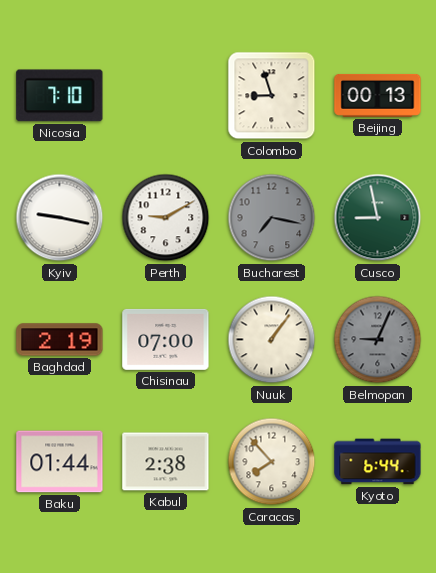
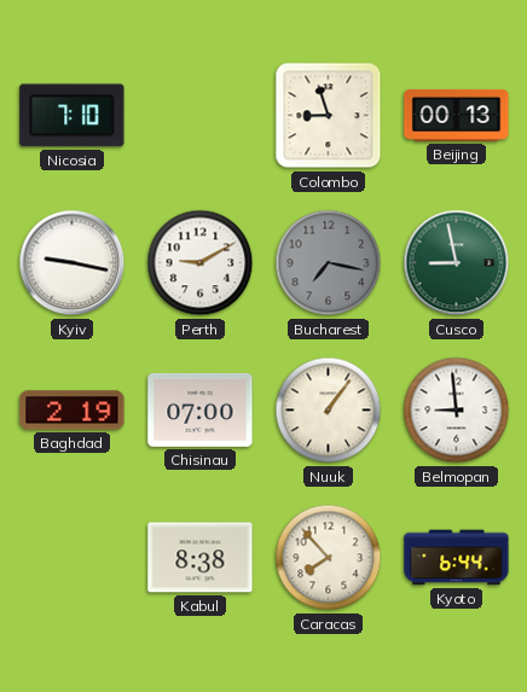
Belmopan: 9:04 -> 8:59 (457, 411)
Belmopan dial: grey -> white (457, 411)
Baku: 01:44 -> none (60, 462)
Kabul: 2:38 -> 8:38 (201, 558)
